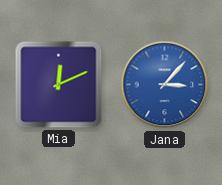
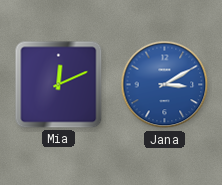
Jana: 3:07 -> 3:10 (165, 85)
